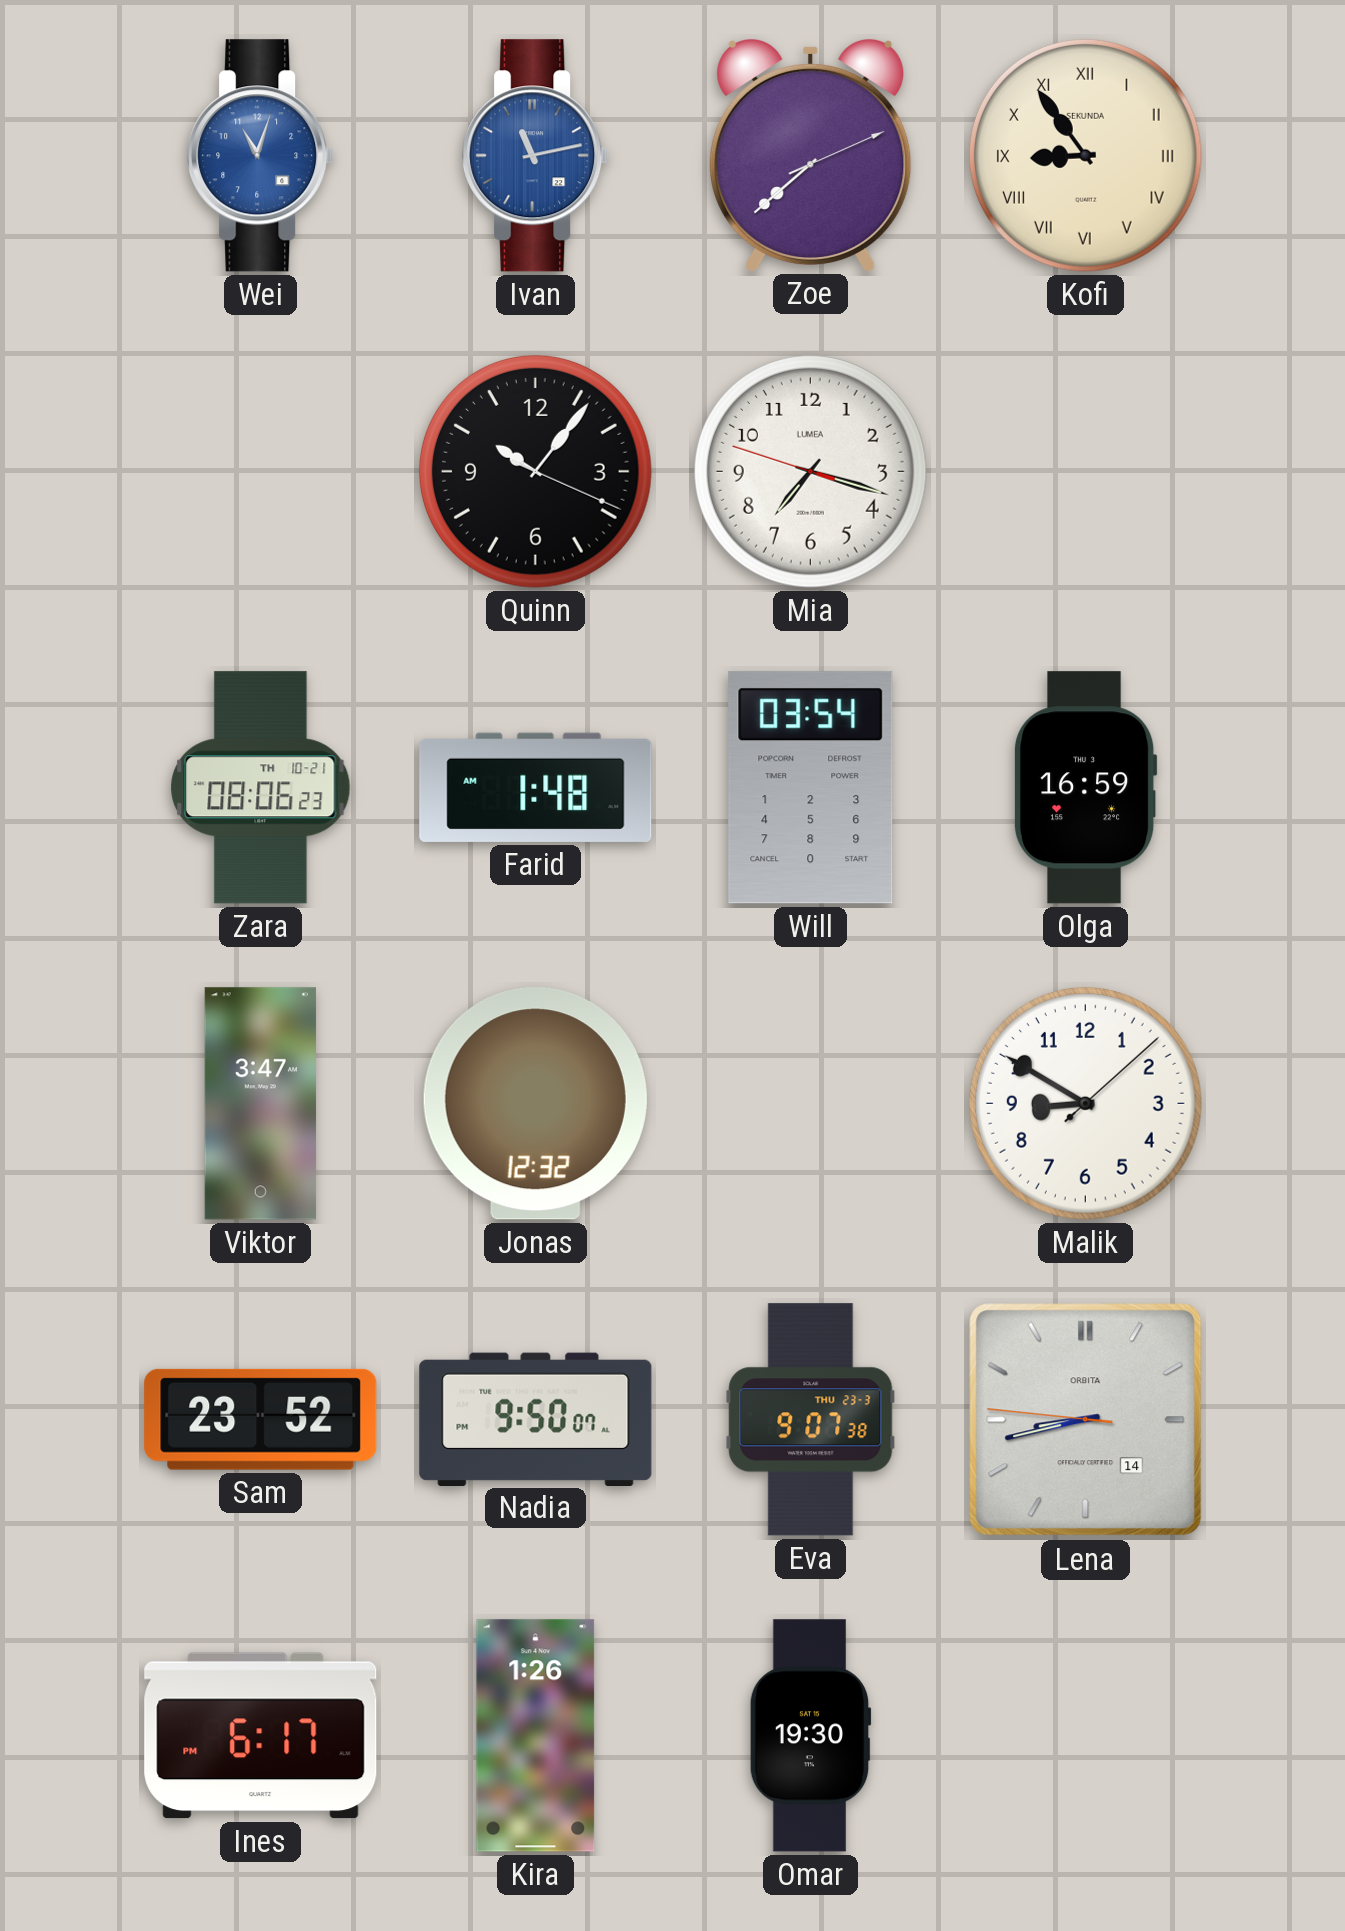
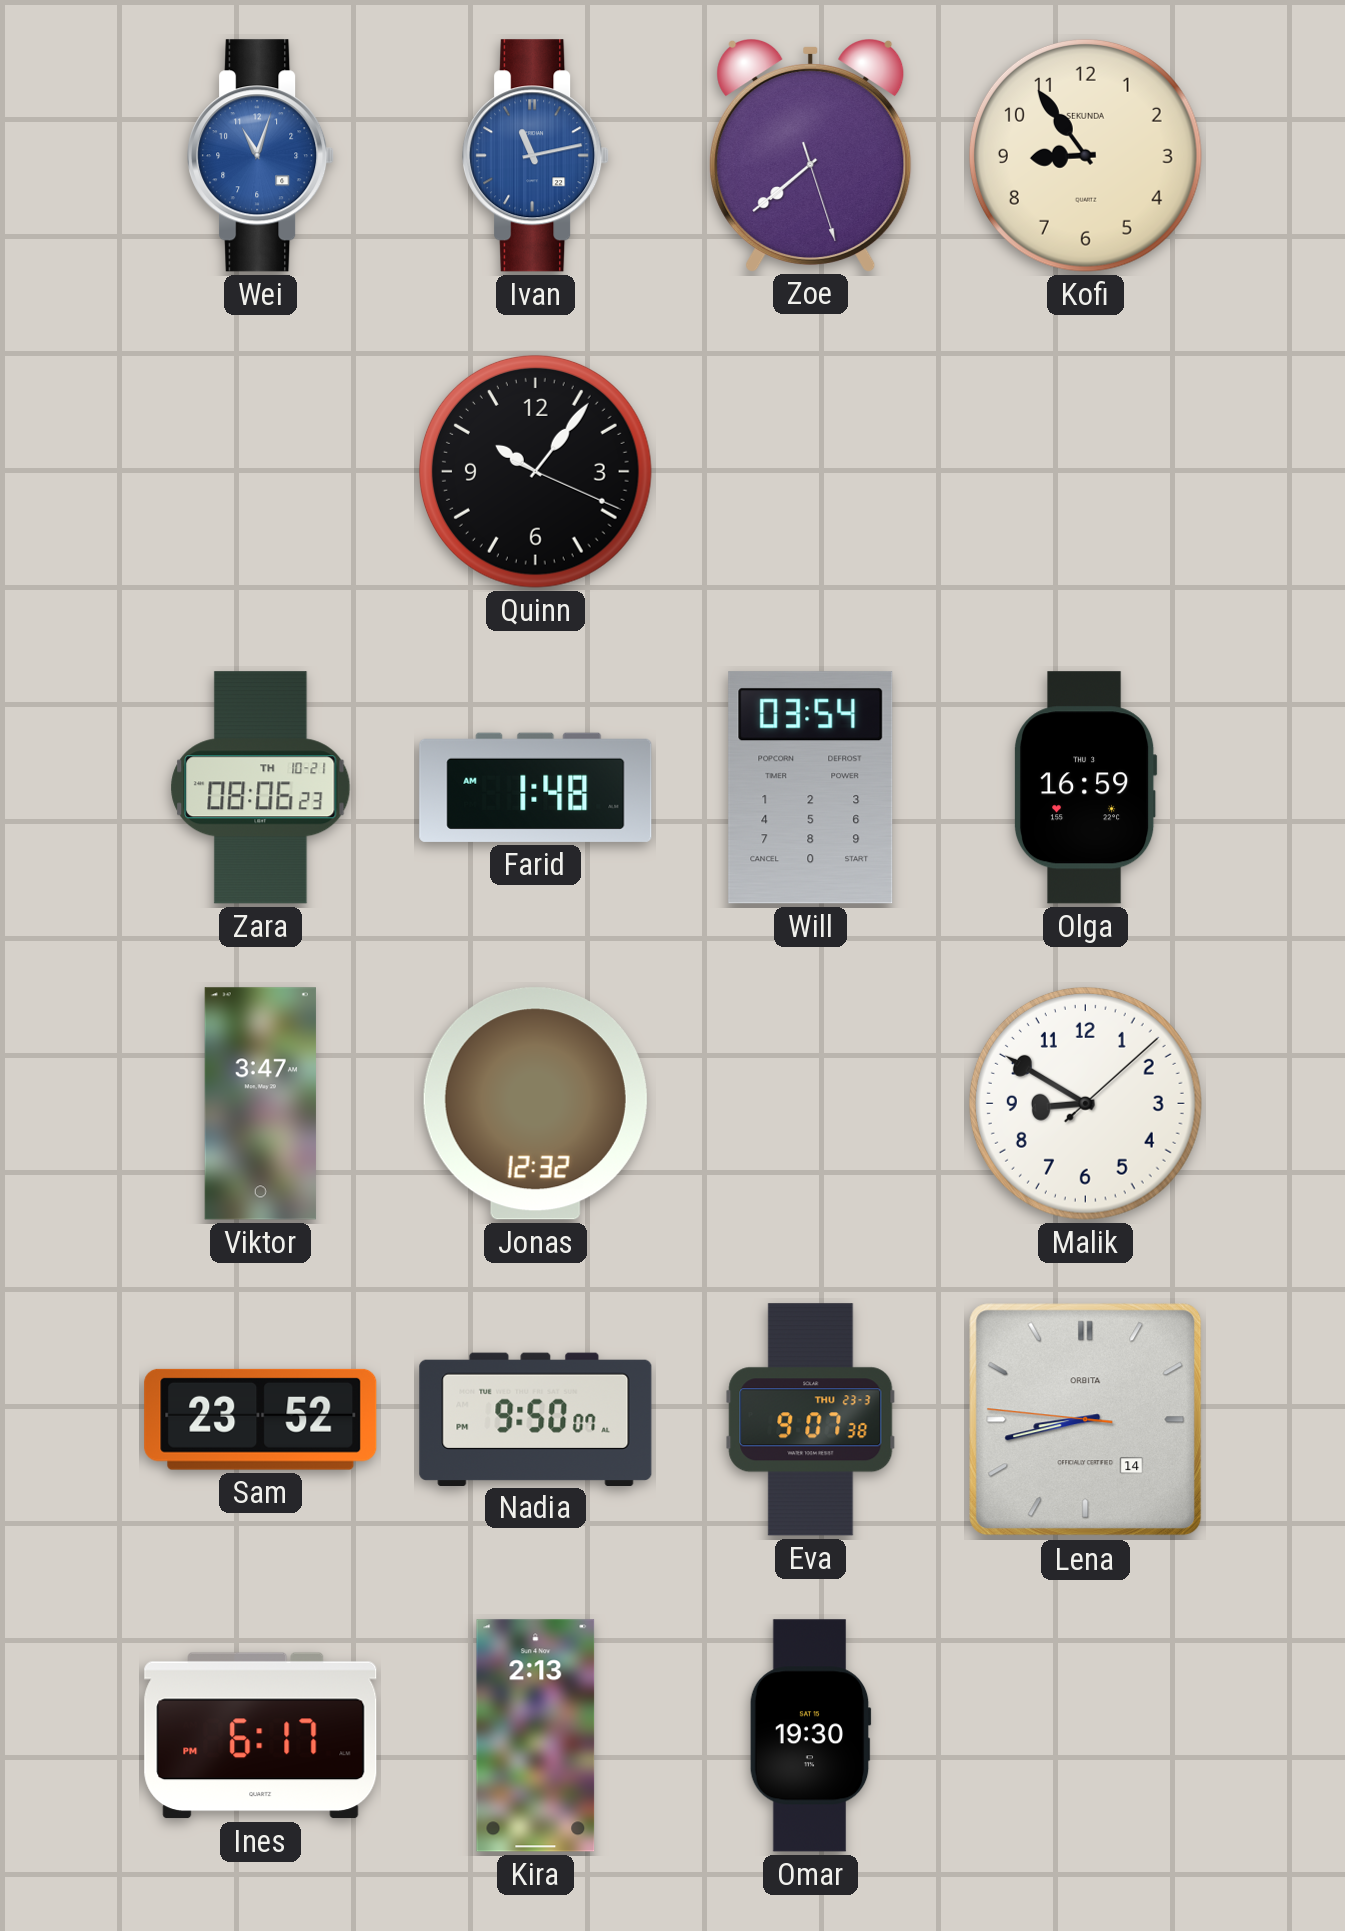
Zoe: 7:38:11 -> 7:38:27 (811, 156)
Kofi numerals: Roman -> Arabic (1085, 155)
Mia: 7:17 -> none (810, 471)
Kira: 1:26 -> 2:13 (536, 1736)
